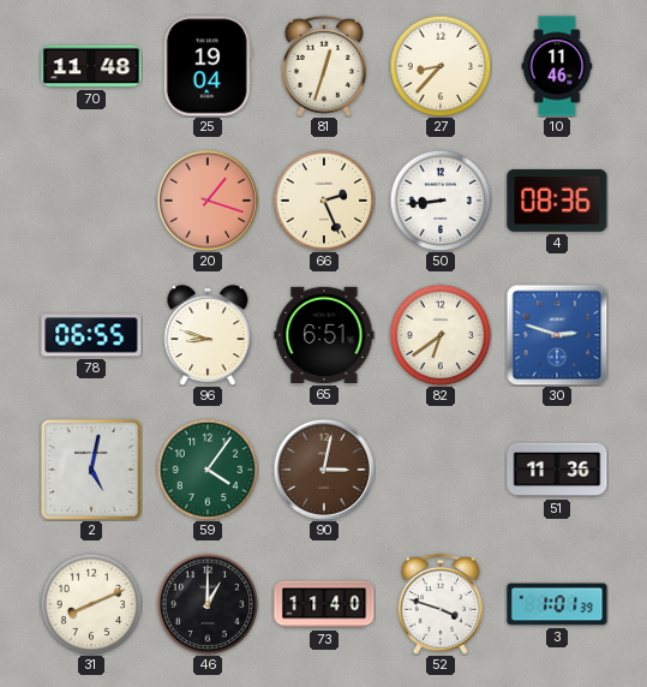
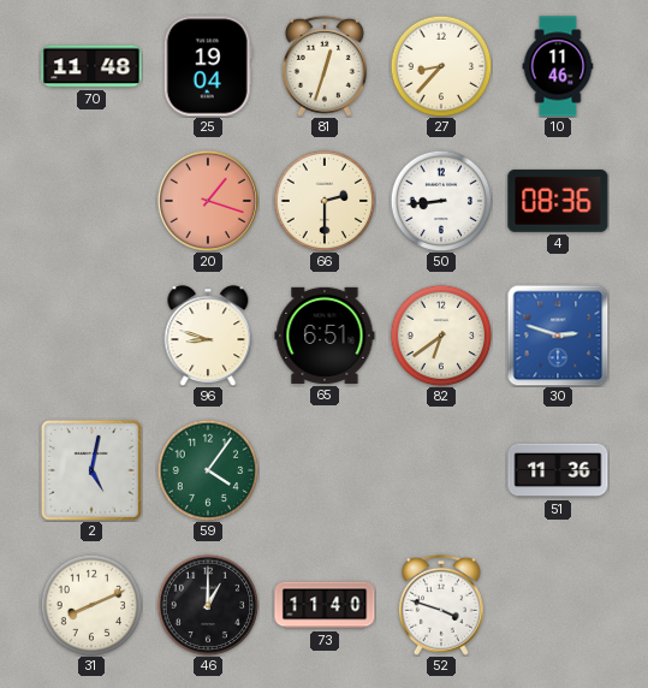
66: 2:26 -> 2:30 (325, 201)
78: 06:55 -> none (91, 335)
90: 3:02 -> none (323, 468)
3: 1:01 -> none (557, 604)
